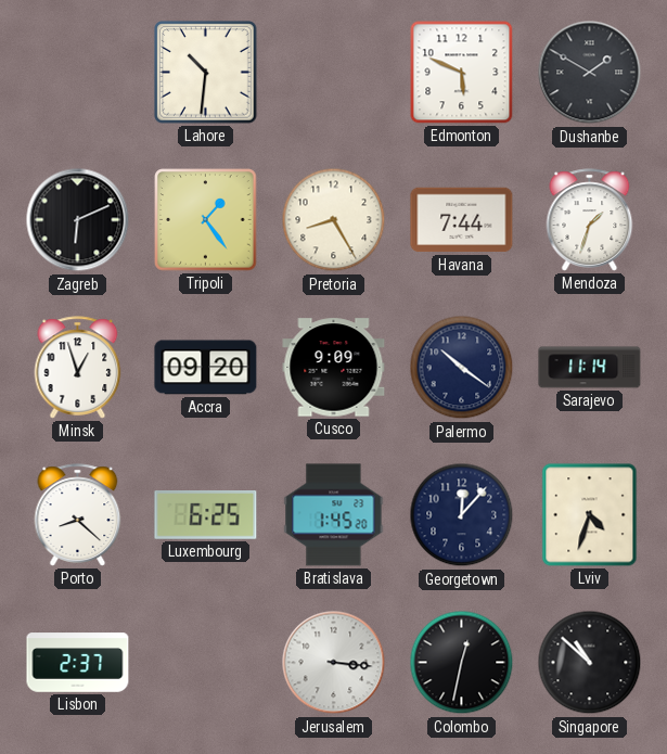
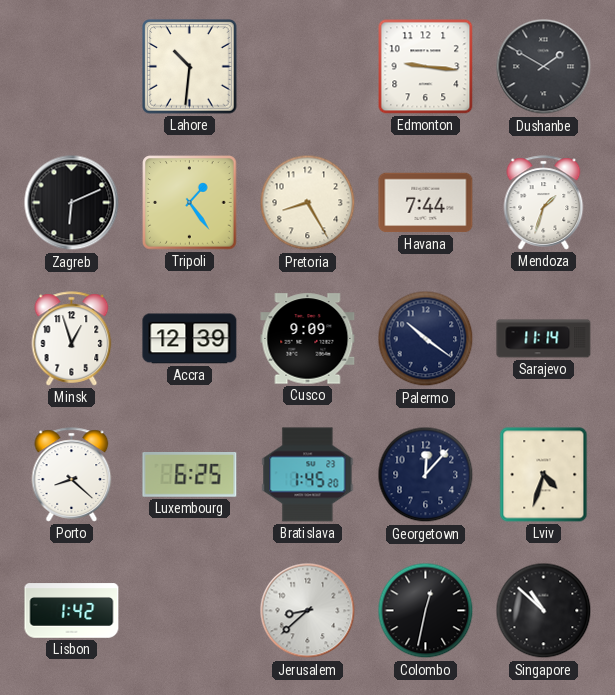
Edmonton: 5:49 -> 9:16 (426, 67)
Accra: 09:20 -> 12:39 (190, 339)
Lisbon: 2:37 -> 1:42 (72, 611)
Jerusalem: 3:16 -> 8:38 (308, 611)
